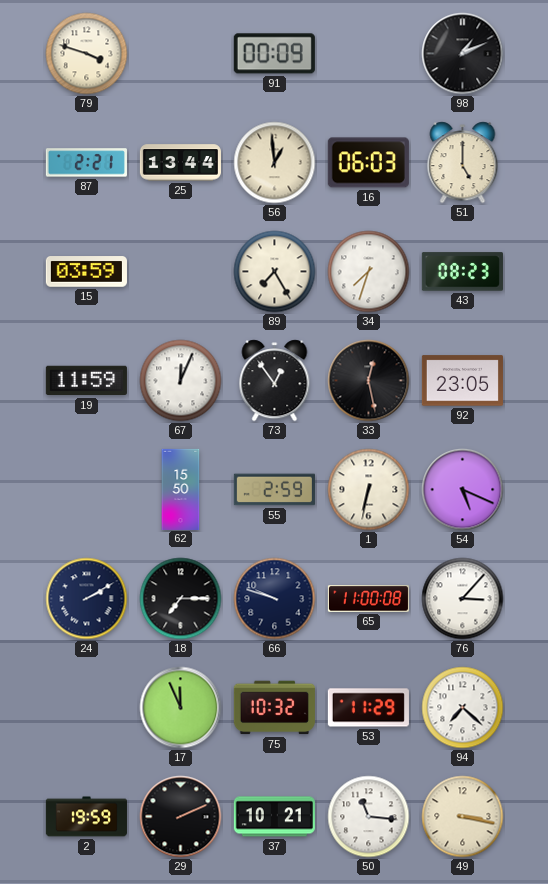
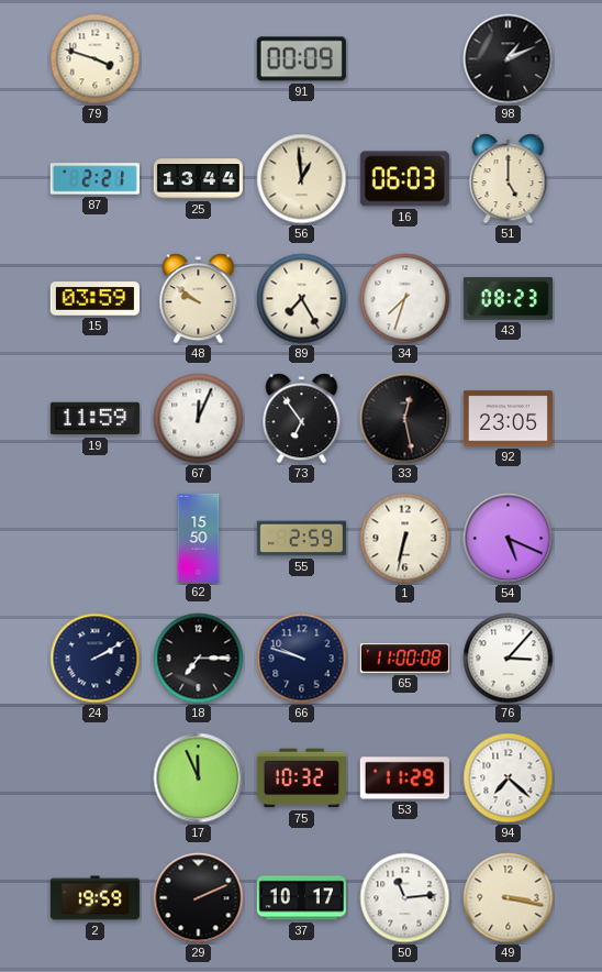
48: none -> 9:51 (199, 299)
73: 12:54 -> 6:54 (302, 419)
37: 10:21 -> 10:17 (301, 898)
50: 11:16 -> 11:14 (405, 898)
